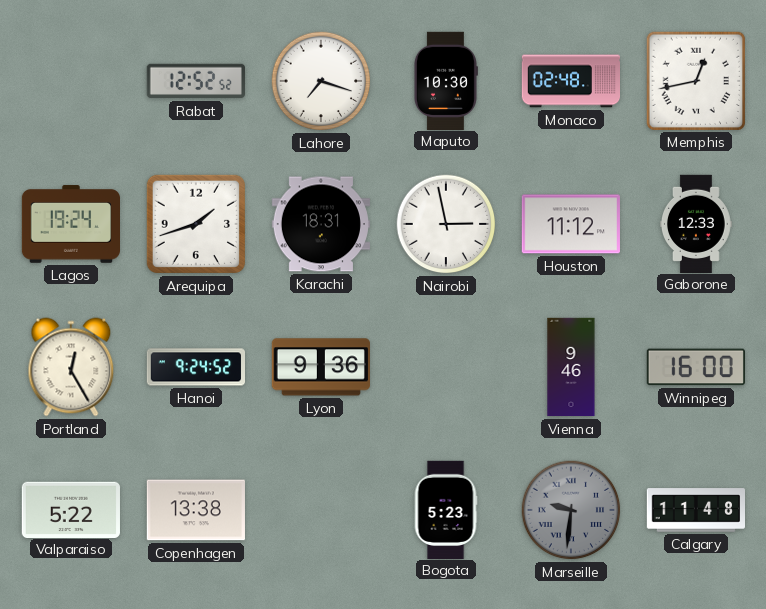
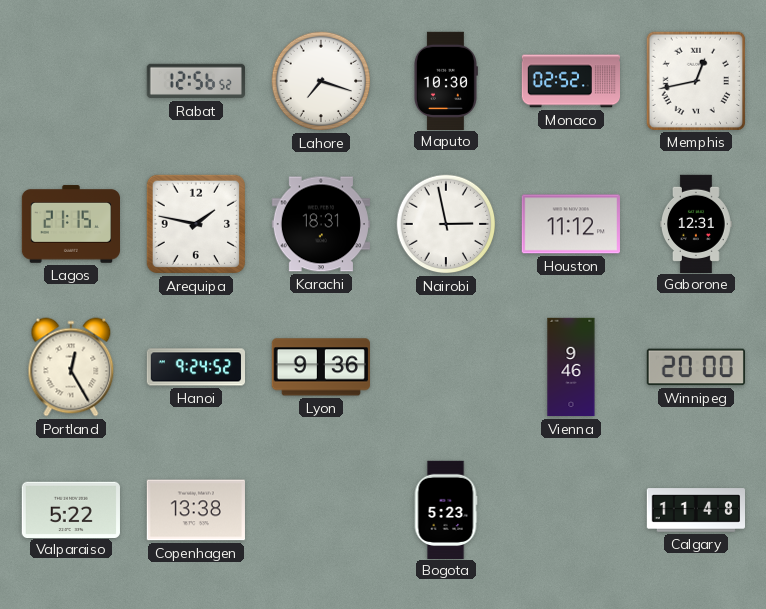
Rabat: 12:52 -> 12:56 (195, 81)
Monaco: 02:48 -> 02:52 (570, 81)
Lagos: 19:24 -> 21:15 (70, 224)
Arequipa: 1:42 -> 1:47 (196, 224)
Gaborone: 12:33 -> 12:31 (696, 223)
Winnipeg: 16:00 -> 20:00 (696, 367)
Marseille: 9:31 -> none (571, 510)
